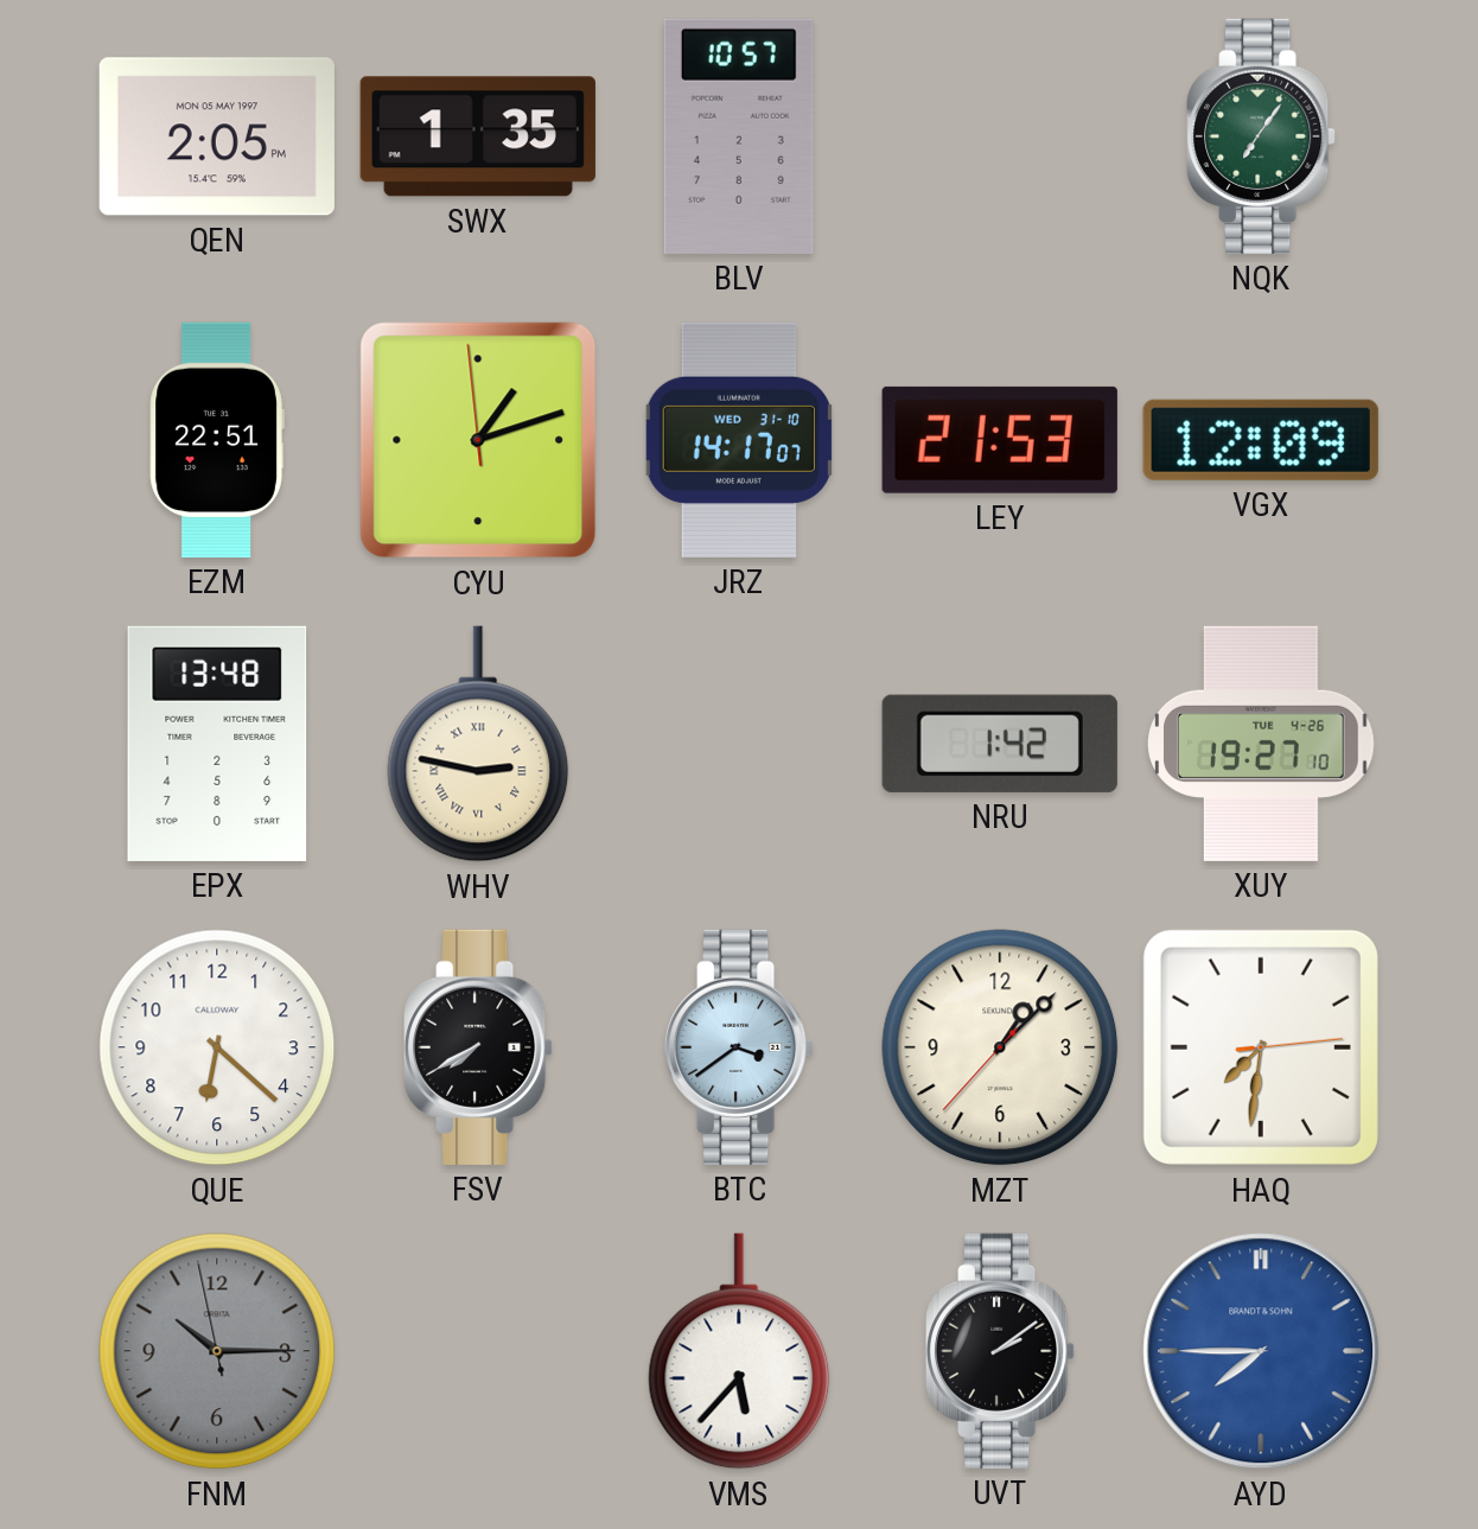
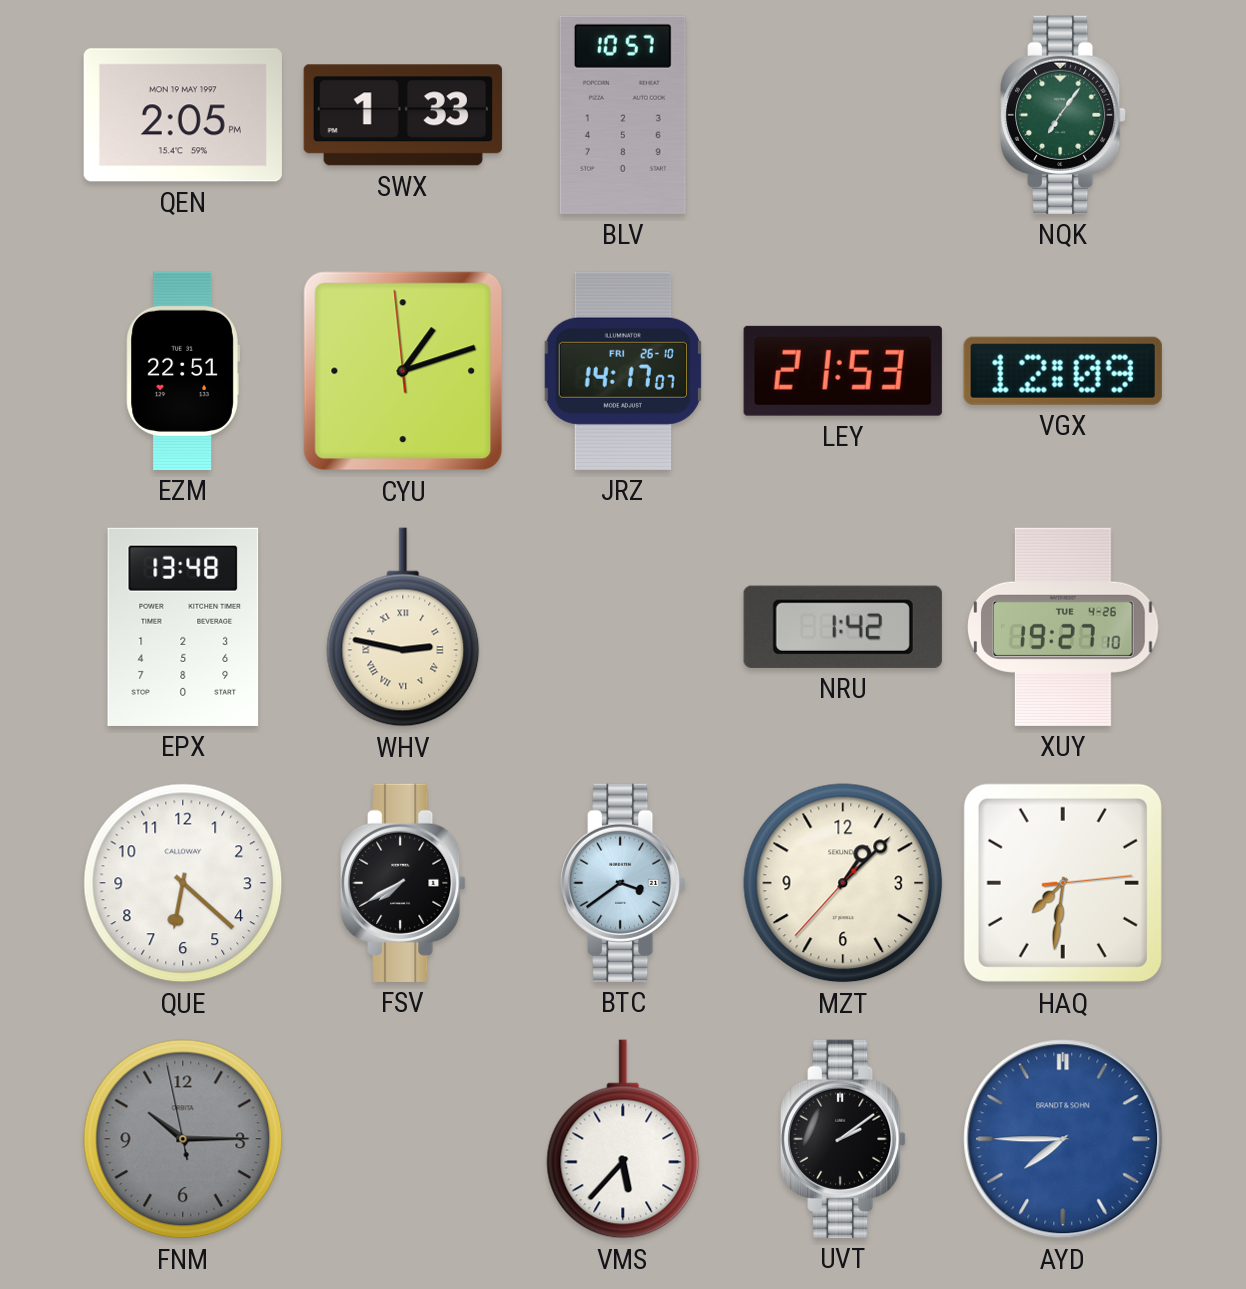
QEN date: MON 05 MAY 1997 -> MON 19 MAY 1997 (183, 115)
SWX: 1:35 -> 1:33 (403, 115)
JRZ date: WED 31-10 -> FRI 26-10 (623, 371)
